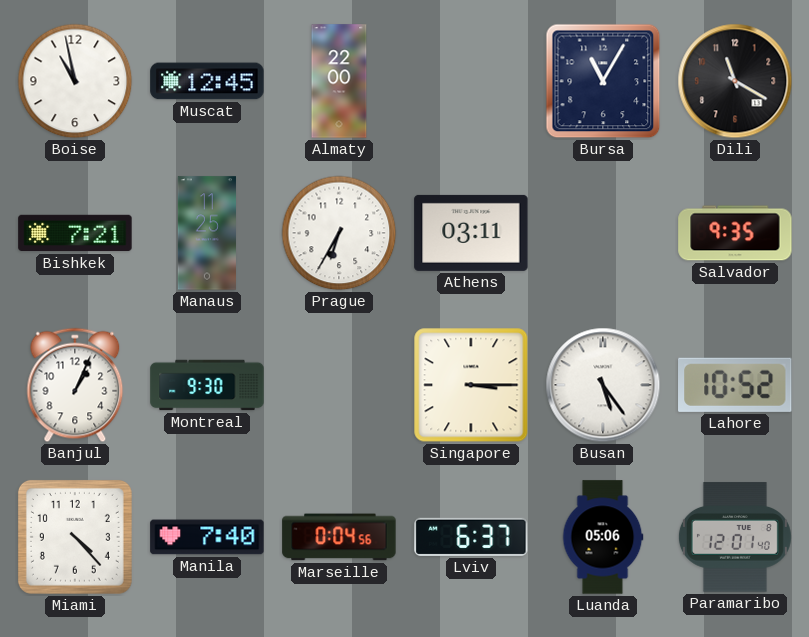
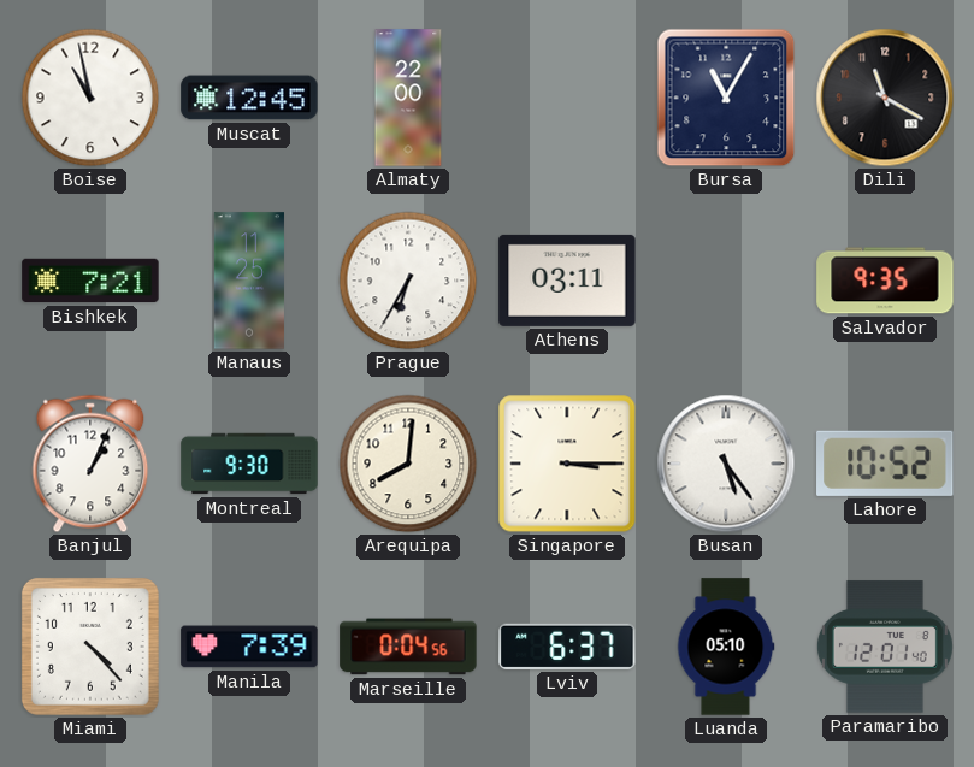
Arequipa: none -> 8:01 (408, 464)
Manila: 7:40 -> 7:39 (249, 647)
Luanda: 05:06 -> 05:10 (726, 647)
